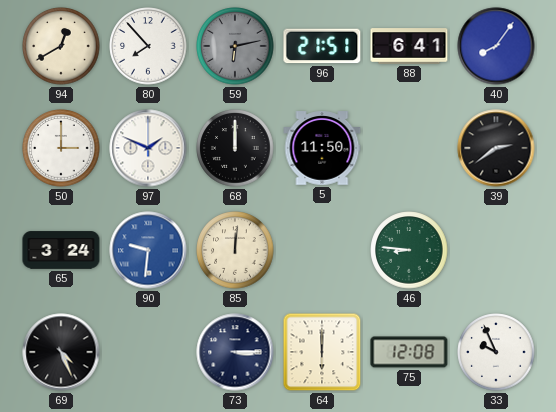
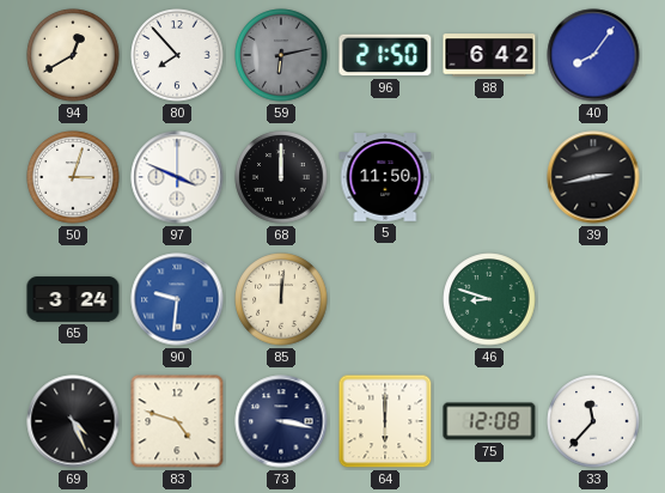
96: 21:51 -> 21:50 (385, 55)
88: 6:41 -> 6:42 (489, 55)
50: 3:00 -> 3:03 (73, 177)
97: 1:49 -> 3:49 (177, 177)
39: 2:39 -> 2:43 (593, 177)
46: 8:46 -> 8:48 (489, 299)
83: none -> 4:48 (177, 421)
73: 3:15 -> 3:17 (281, 421)
33: 9:56 -> 11:37 (593, 421)
